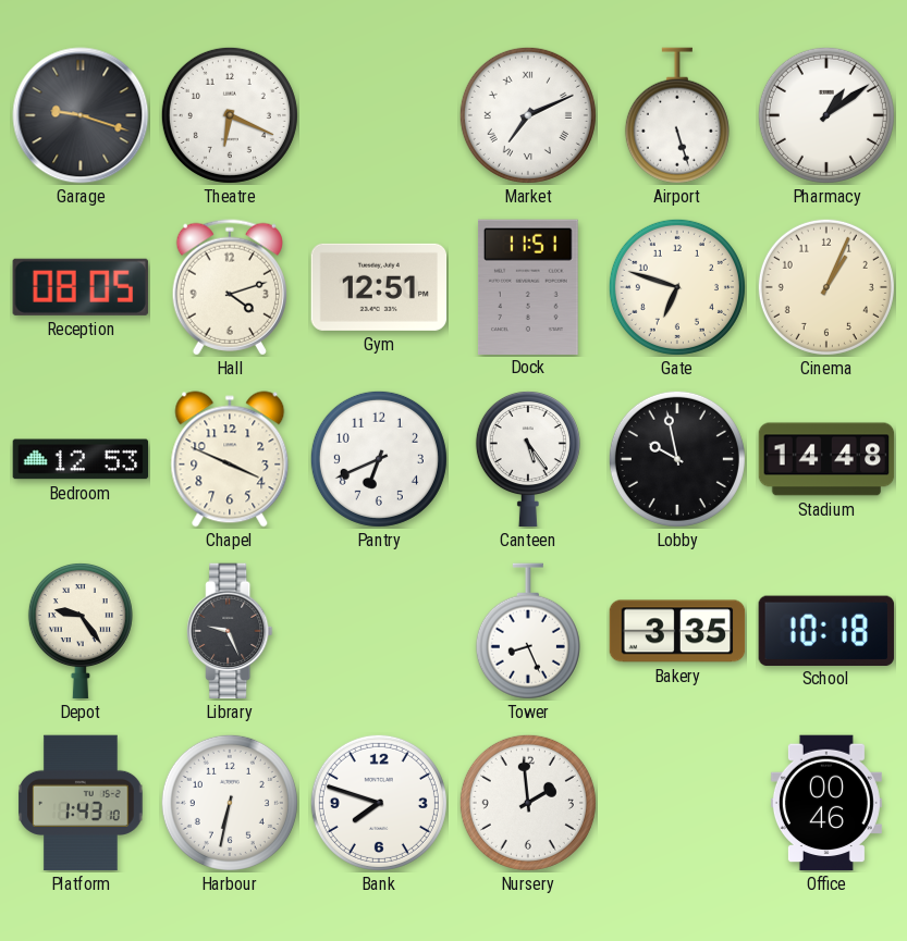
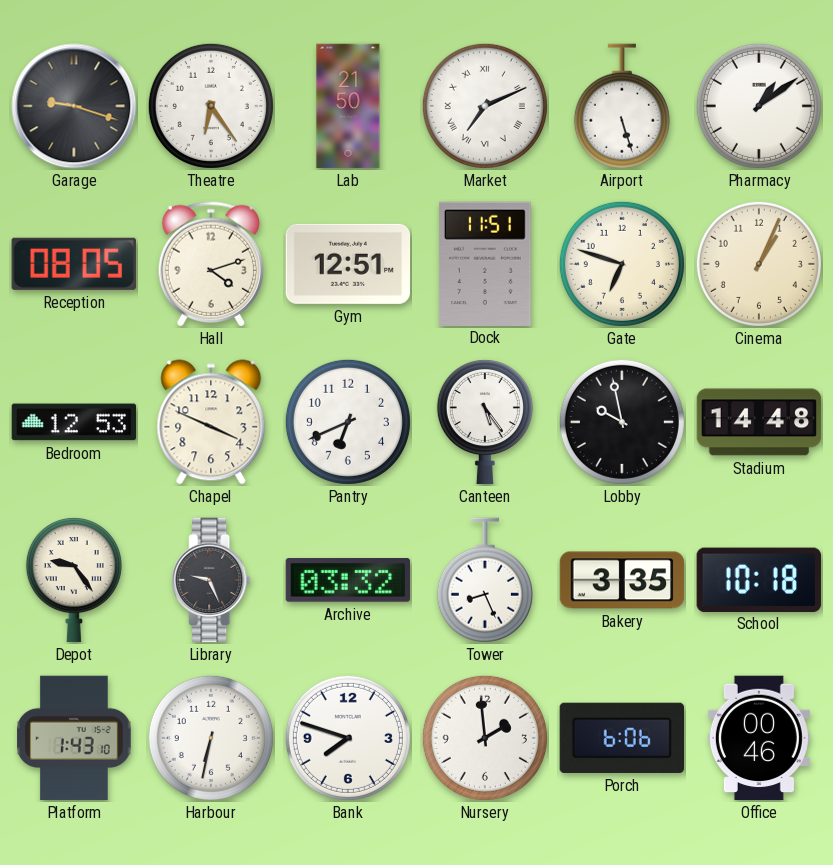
Theatre: 6:19 -> 6:24 (211, 106)
Lab: none -> 21:50 (348, 106)
Archive: none -> 03:32 (348, 580)
Porch: none -> 6:06 (621, 738)
